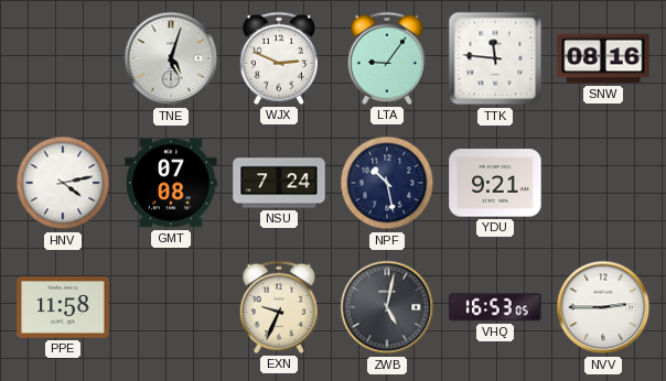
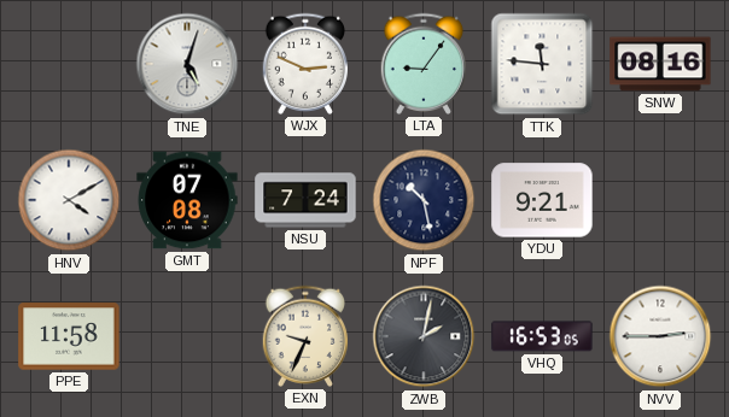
HNV: 4:13 -> 4:10 (69, 200)
ZWB: 5:02 -> 2:02 (424, 336)
